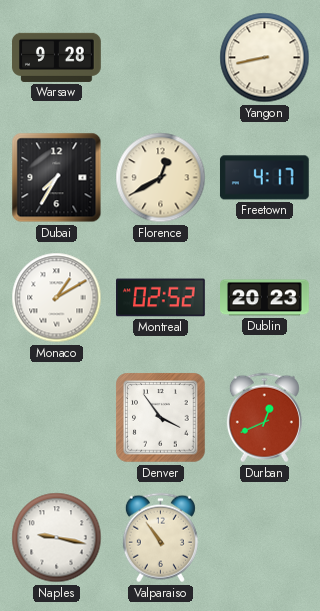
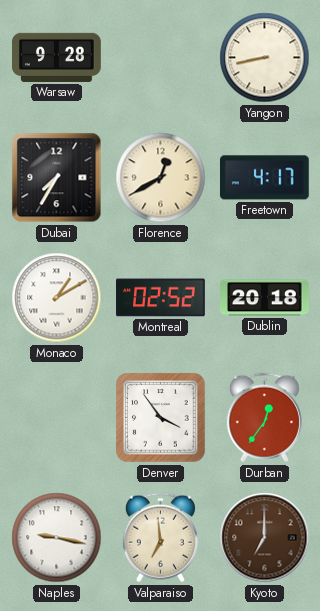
Dublin: 20:23 -> 20:18 (265, 298)
Durban: 12:41 -> 12:36 (264, 418)
Valparaiso: 10:54 -> 6:59 (160, 538)
Kyoto: none -> 7:00 (265, 538)
